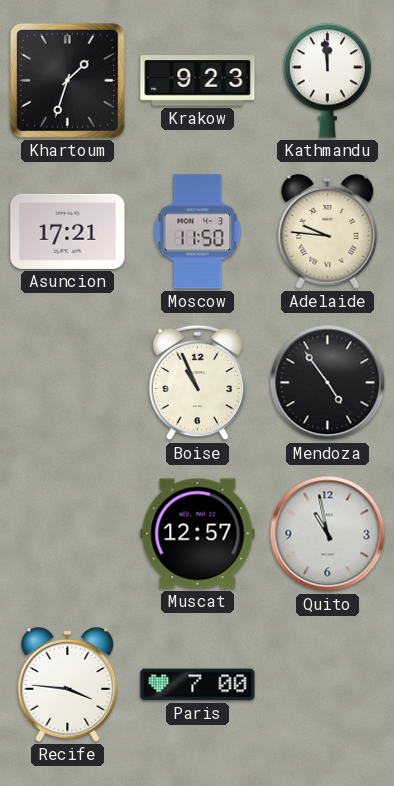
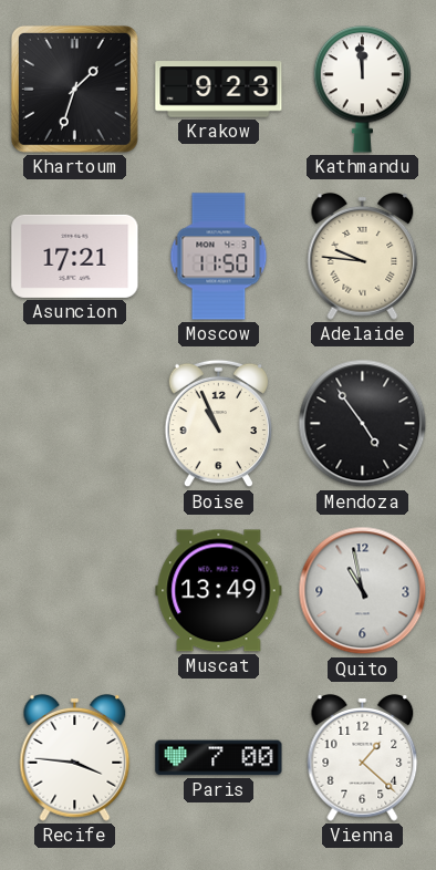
Muscat: 12:57 -> 13:49 (219, 591)
Vienna: none -> 1:22 (363, 757)
